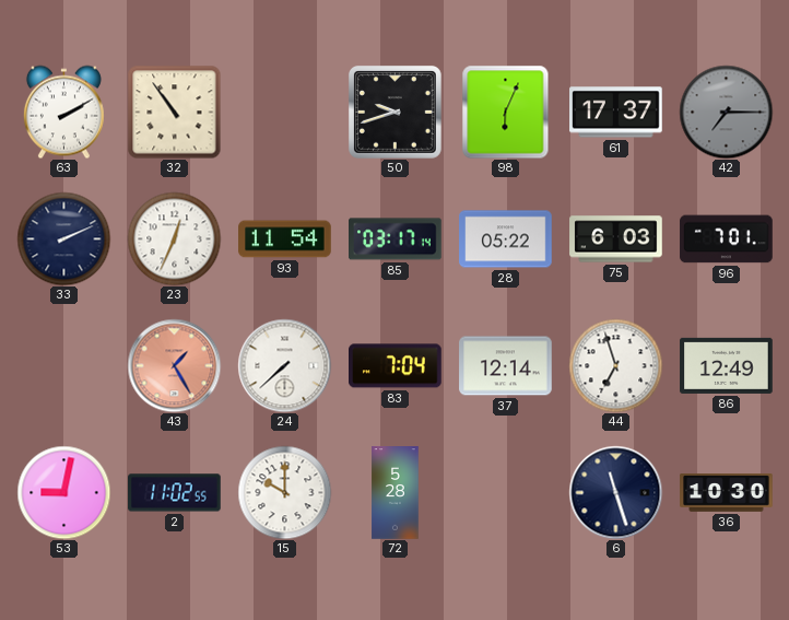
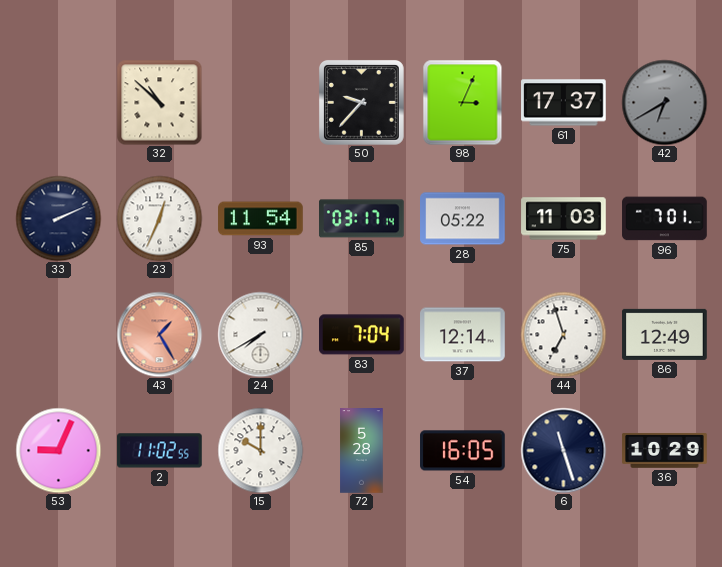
63: 2:10 -> none (63, 112)
32: 10:54 -> 10:52 (159, 103)
50: 9:42 -> 9:37 (361, 102)
98: 6:04 -> 3:04 (463, 102)
42: 7:15 -> 6:40 (664, 102)
75: 6:03 -> 11:03 (564, 219)
24: 7:38 -> 7:40 (260, 334)
53: 9:02 -> 9:04 (58, 450)
54: none -> 16:05 (463, 451)
36: 10:30 -> 10:29 (665, 451)
